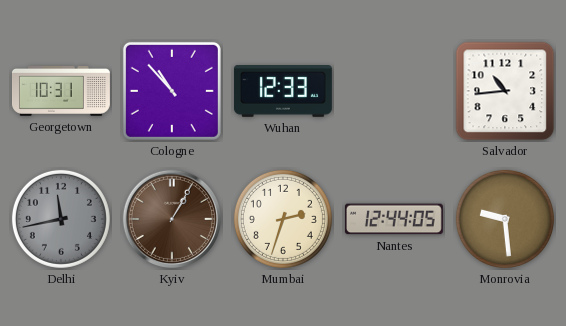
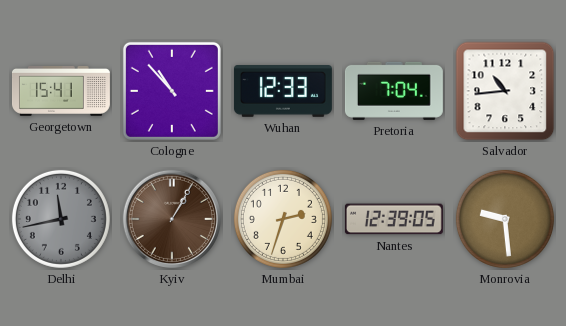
Georgetown: 10:31 -> 15:41 (61, 91)
Pretoria: none -> 7:04 (394, 91)
Nantes: 12:44 -> 12:39 (394, 219)
